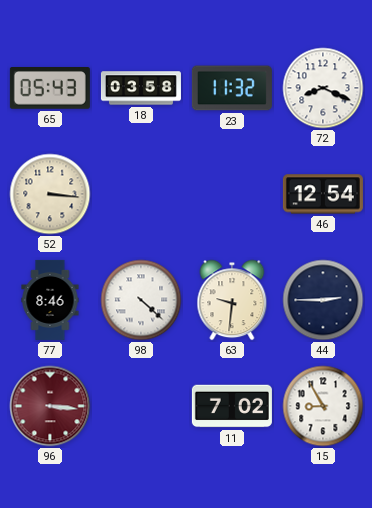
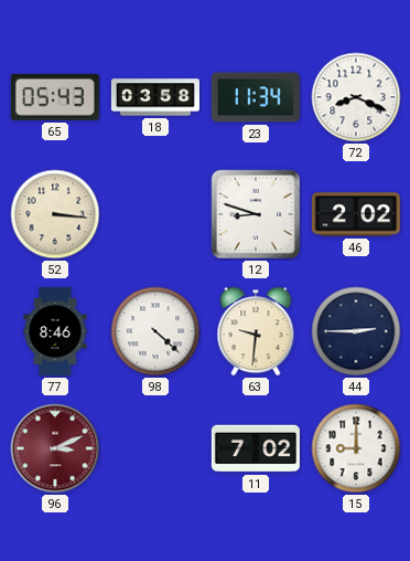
23: 11:32 -> 11:34 (256, 97)
12: none -> 8:48 (256, 214)
46: 12:54 -> 2:02 (356, 214)
96: 3:16 -> 3:11 (55, 448)
15: 8:55 -> 9:00 (356, 448)
